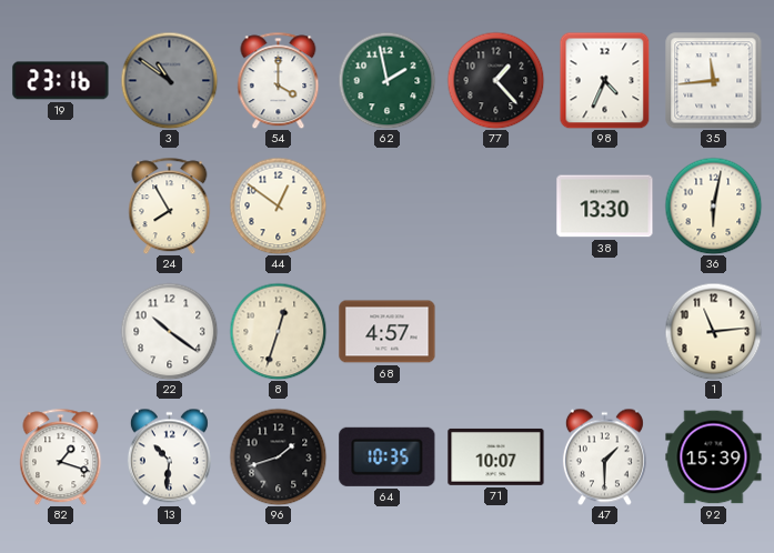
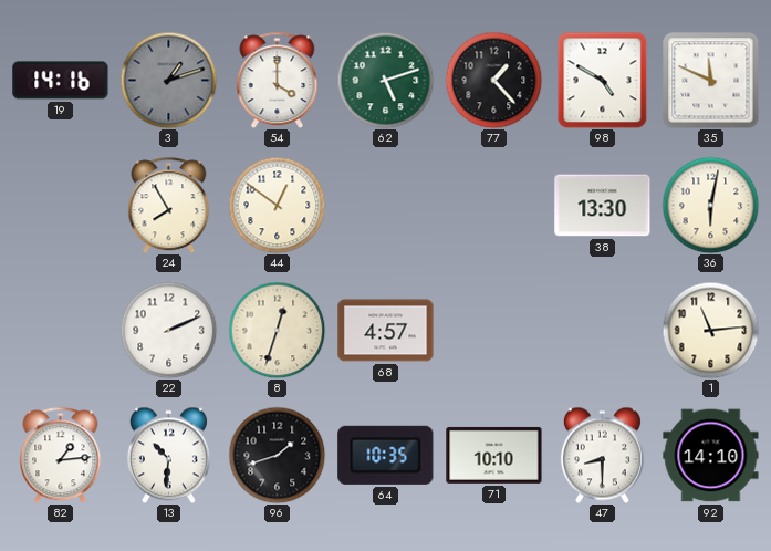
19: 23:16 -> 14:16 (61, 81)
3: 10:51 -> 1:12 (168, 80)
62: 1:58 -> 5:12 (385, 80)
98: 4:34 -> 4:50 (603, 80)
35: 11:44 -> 11:49 (711, 81)
22: 10:21 -> 2:11 (168, 330)
82: 1:18 -> 1:14 (61, 455)
71: 10:07 -> 10:10 (494, 455)
47: 1:30 -> 8:30 (602, 455)
92: 15:39 -> 14:10 (711, 456)
